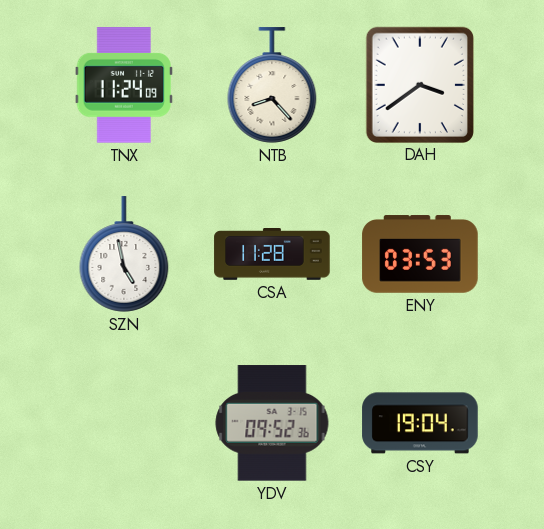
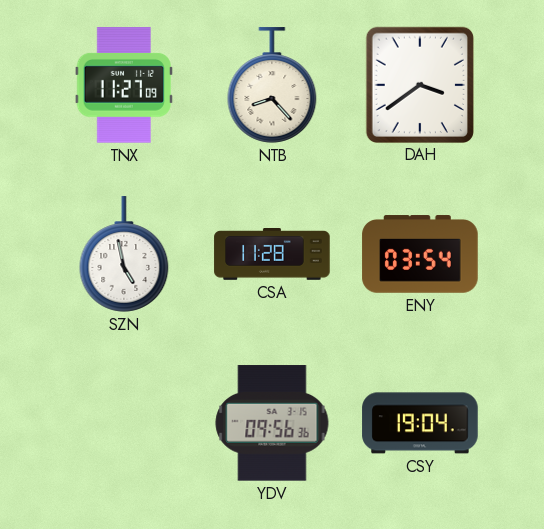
TNX: 11:24 -> 11:27 (123, 85)
ENY: 03:53 -> 03:54 (420, 254)
YDV: 09:52 -> 09:56 (272, 423)
